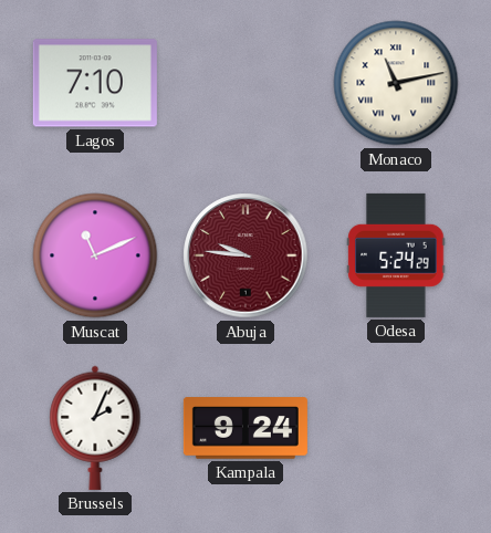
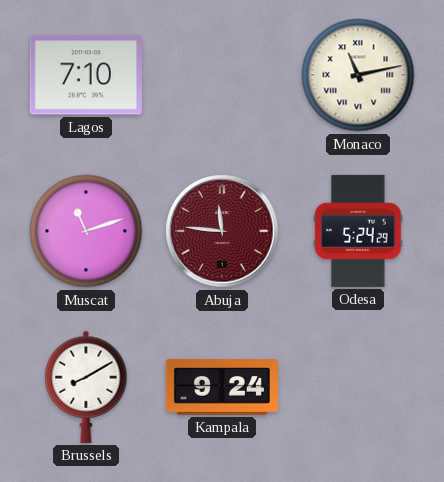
Muscat: 11:11 -> 11:12 (86, 231)
Abuja: 9:46 -> 11:46 (222, 231)
Brussels: 2:04 -> 8:10 (86, 387)
